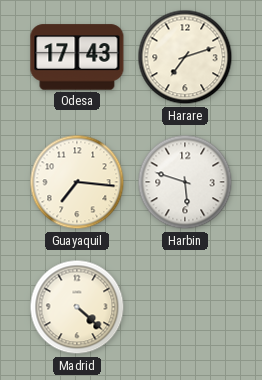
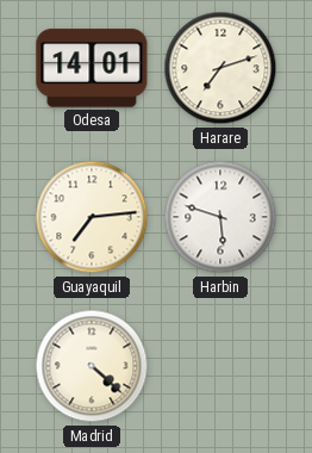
Odesa: 17:43 -> 14:01 (92, 68)
Guayaquil: 7:16 -> 7:14 (92, 217)
